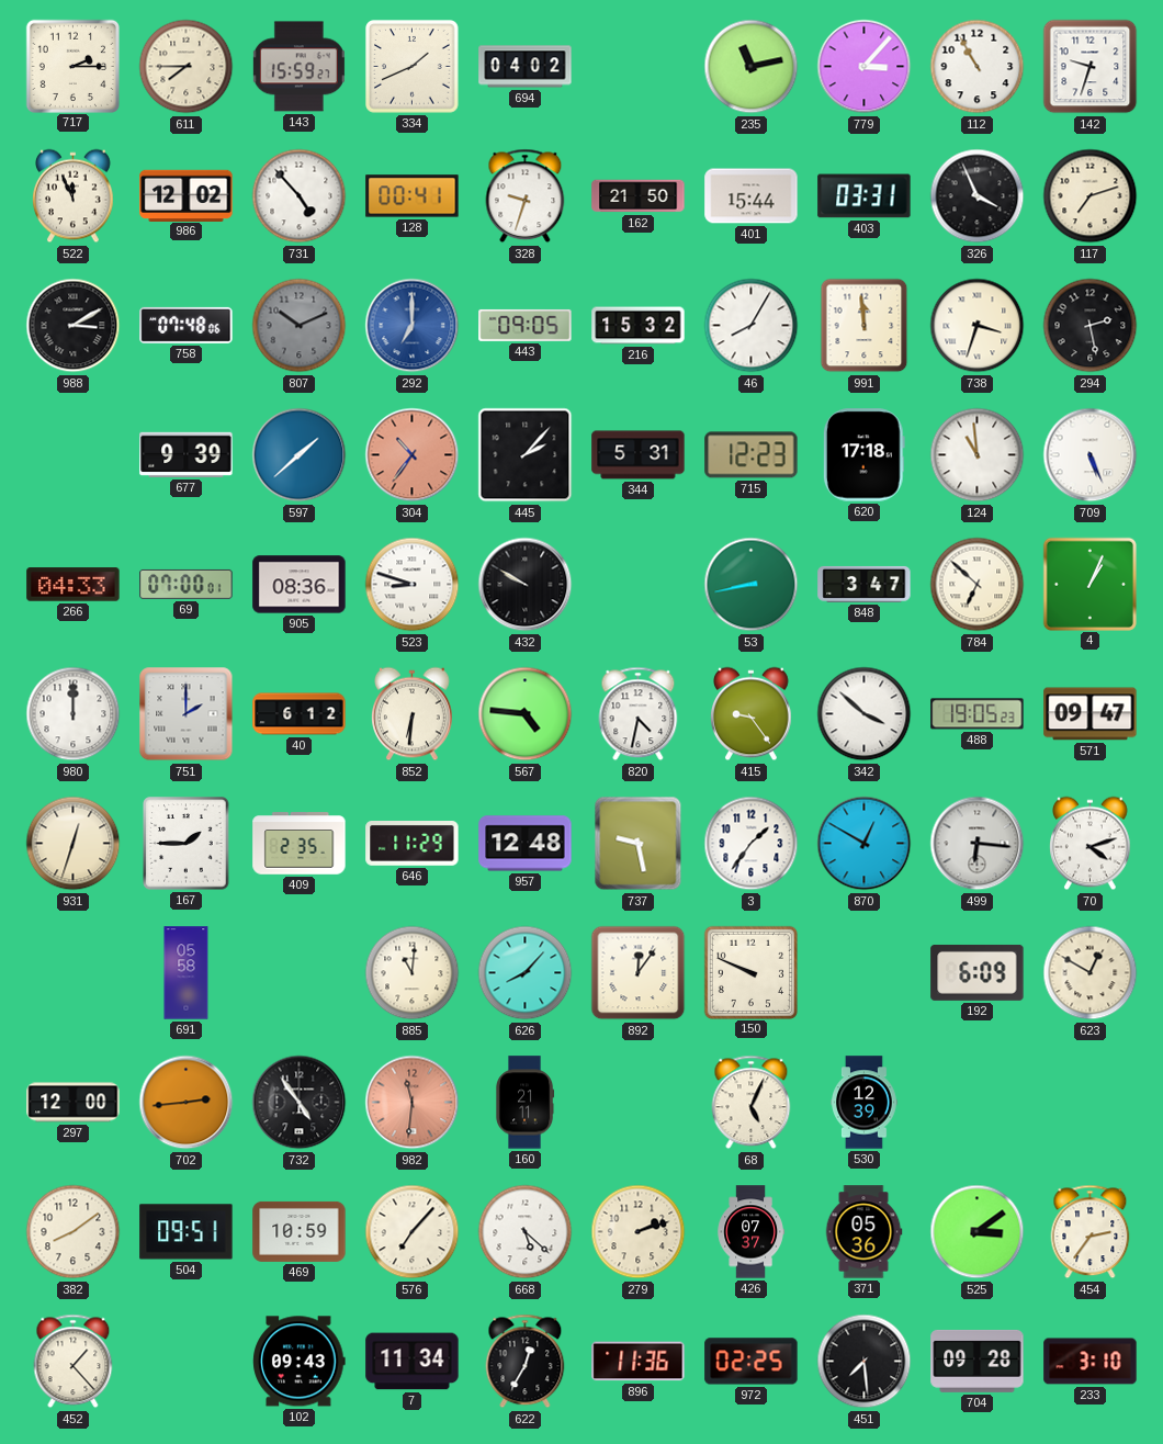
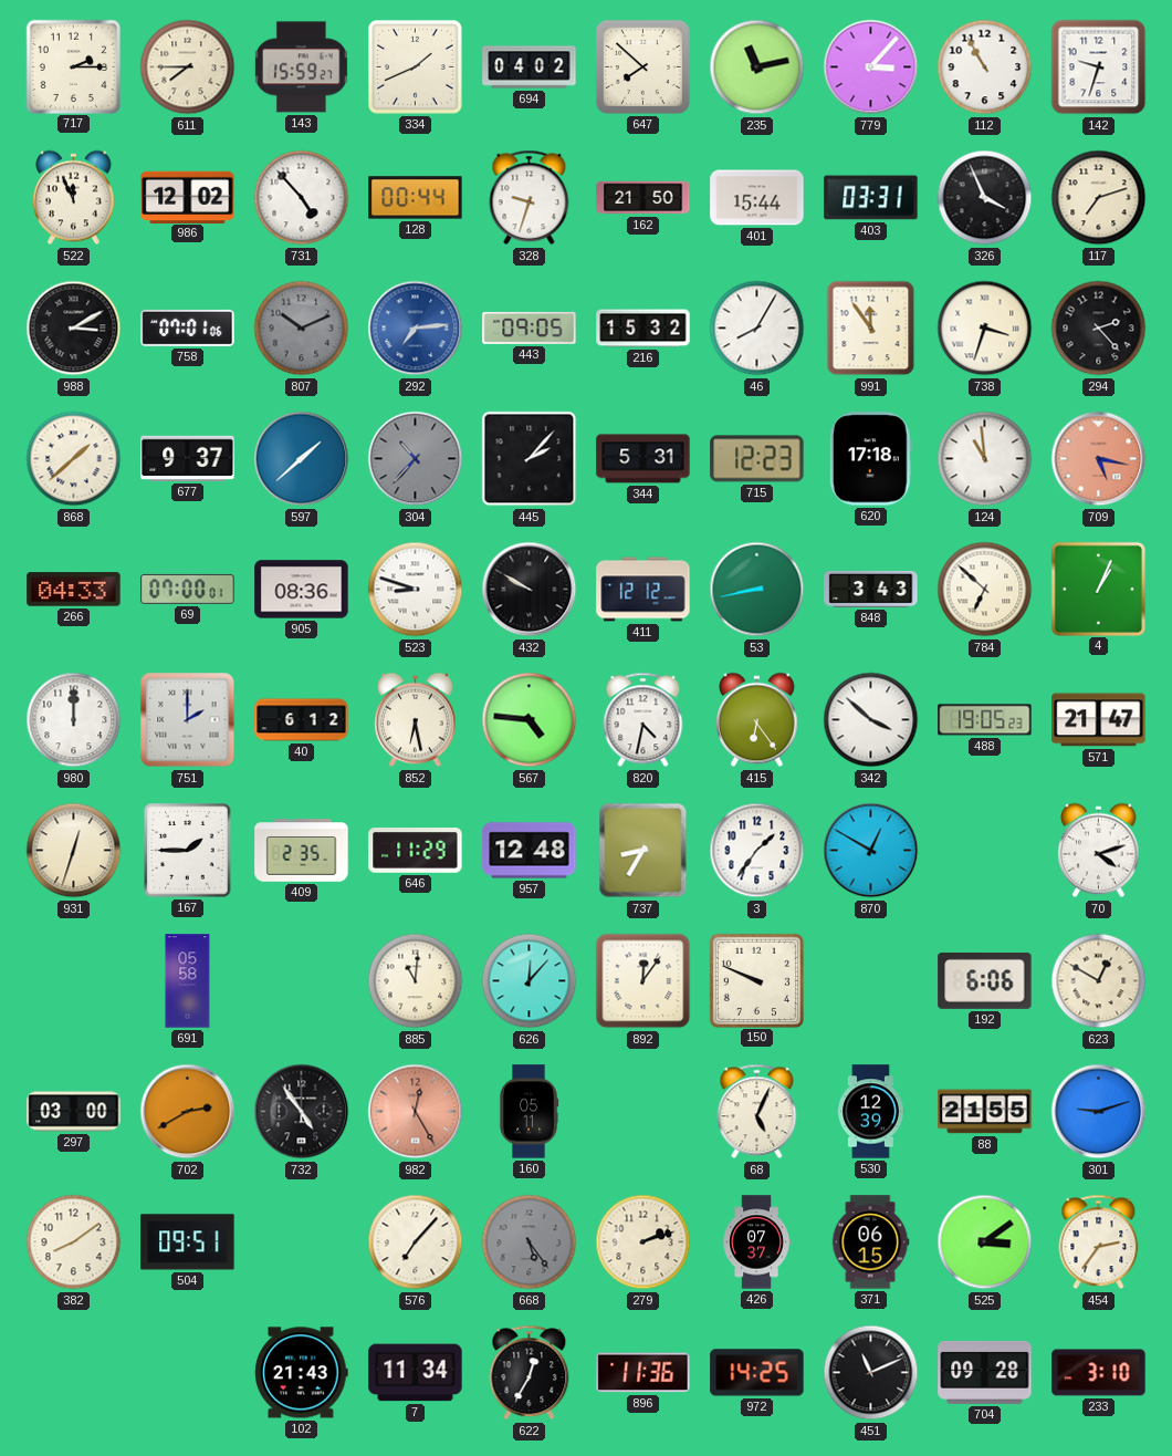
647: none -> 7:52 (642, 66)
128: 00:41 -> 00:44 (416, 198)
758: 07:48 -> 07:01 (188, 327)
292: 7:00 -> 7:14 (416, 329)
991: 11:59 -> 11:54 (871, 329)
294: 2:28 -> 2:23 (1099, 329)
868: none -> 1:38 (74, 459)
677: 9:39 -> 9:37 (188, 458)
304: 10:36 -> 10:37 (416, 459)
304 dial: salmon -> grey (416, 459)
709: 5:26 -> 5:17 (1099, 459)
709 dial: white -> salmon (1099, 459)
411: none -> 12:12 (643, 590)
848: 3:47 -> 3:43 (871, 589)
852: 6:31 -> 6:28 (416, 720)
415: 9:24 -> 6:24 (757, 720)
571: 09:47 -> 21:47 (1099, 720)
737: 9:28 -> 8:35 (643, 851)
499: 6:16 -> none (978, 844)
626: 8:07 -> 12:07 (530, 981)
192: 6:09 -> 6:06 (985, 980)
297: 12:00 -> 03:00 (74, 1112)
702: 2:44 -> 2:40 (188, 1112)
982: 11:31 -> 12:25 (416, 1112)
160: 21:11 -> 05:11 (529, 1112)
88: none -> 21:55 (985, 1112)
301: none -> 9:12 (1099, 1112)
469: 10:59 -> none (300, 1231)
668: 5:22 -> 5:24 (530, 1242)
668 dial: white -> grey (530, 1242)
371: 05:36 -> 06:15 (870, 1242)
452: 1:23 -> none (74, 1362)
102: 09:43 -> 21:43 (302, 1373)
972: 02:25 -> 14:25 (757, 1373)
451: 7:29 -> 11:11 (871, 1373)
